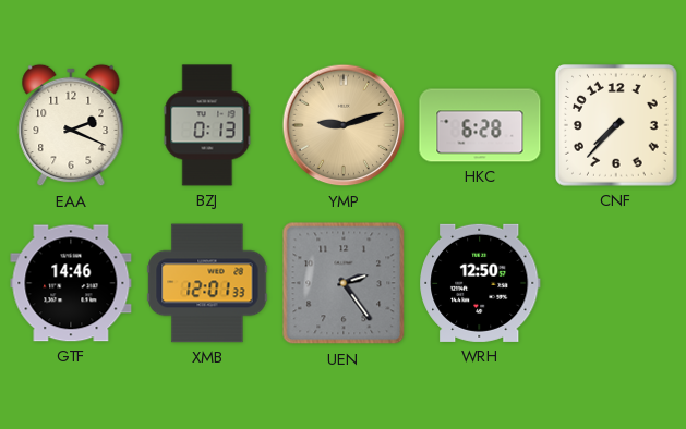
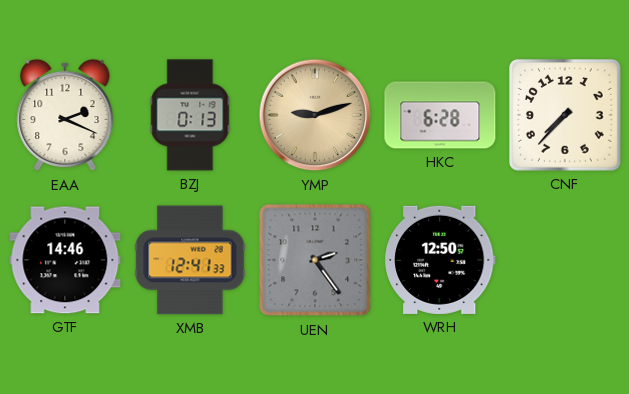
XMB: 12:01 -> 12:41 (190, 260)
